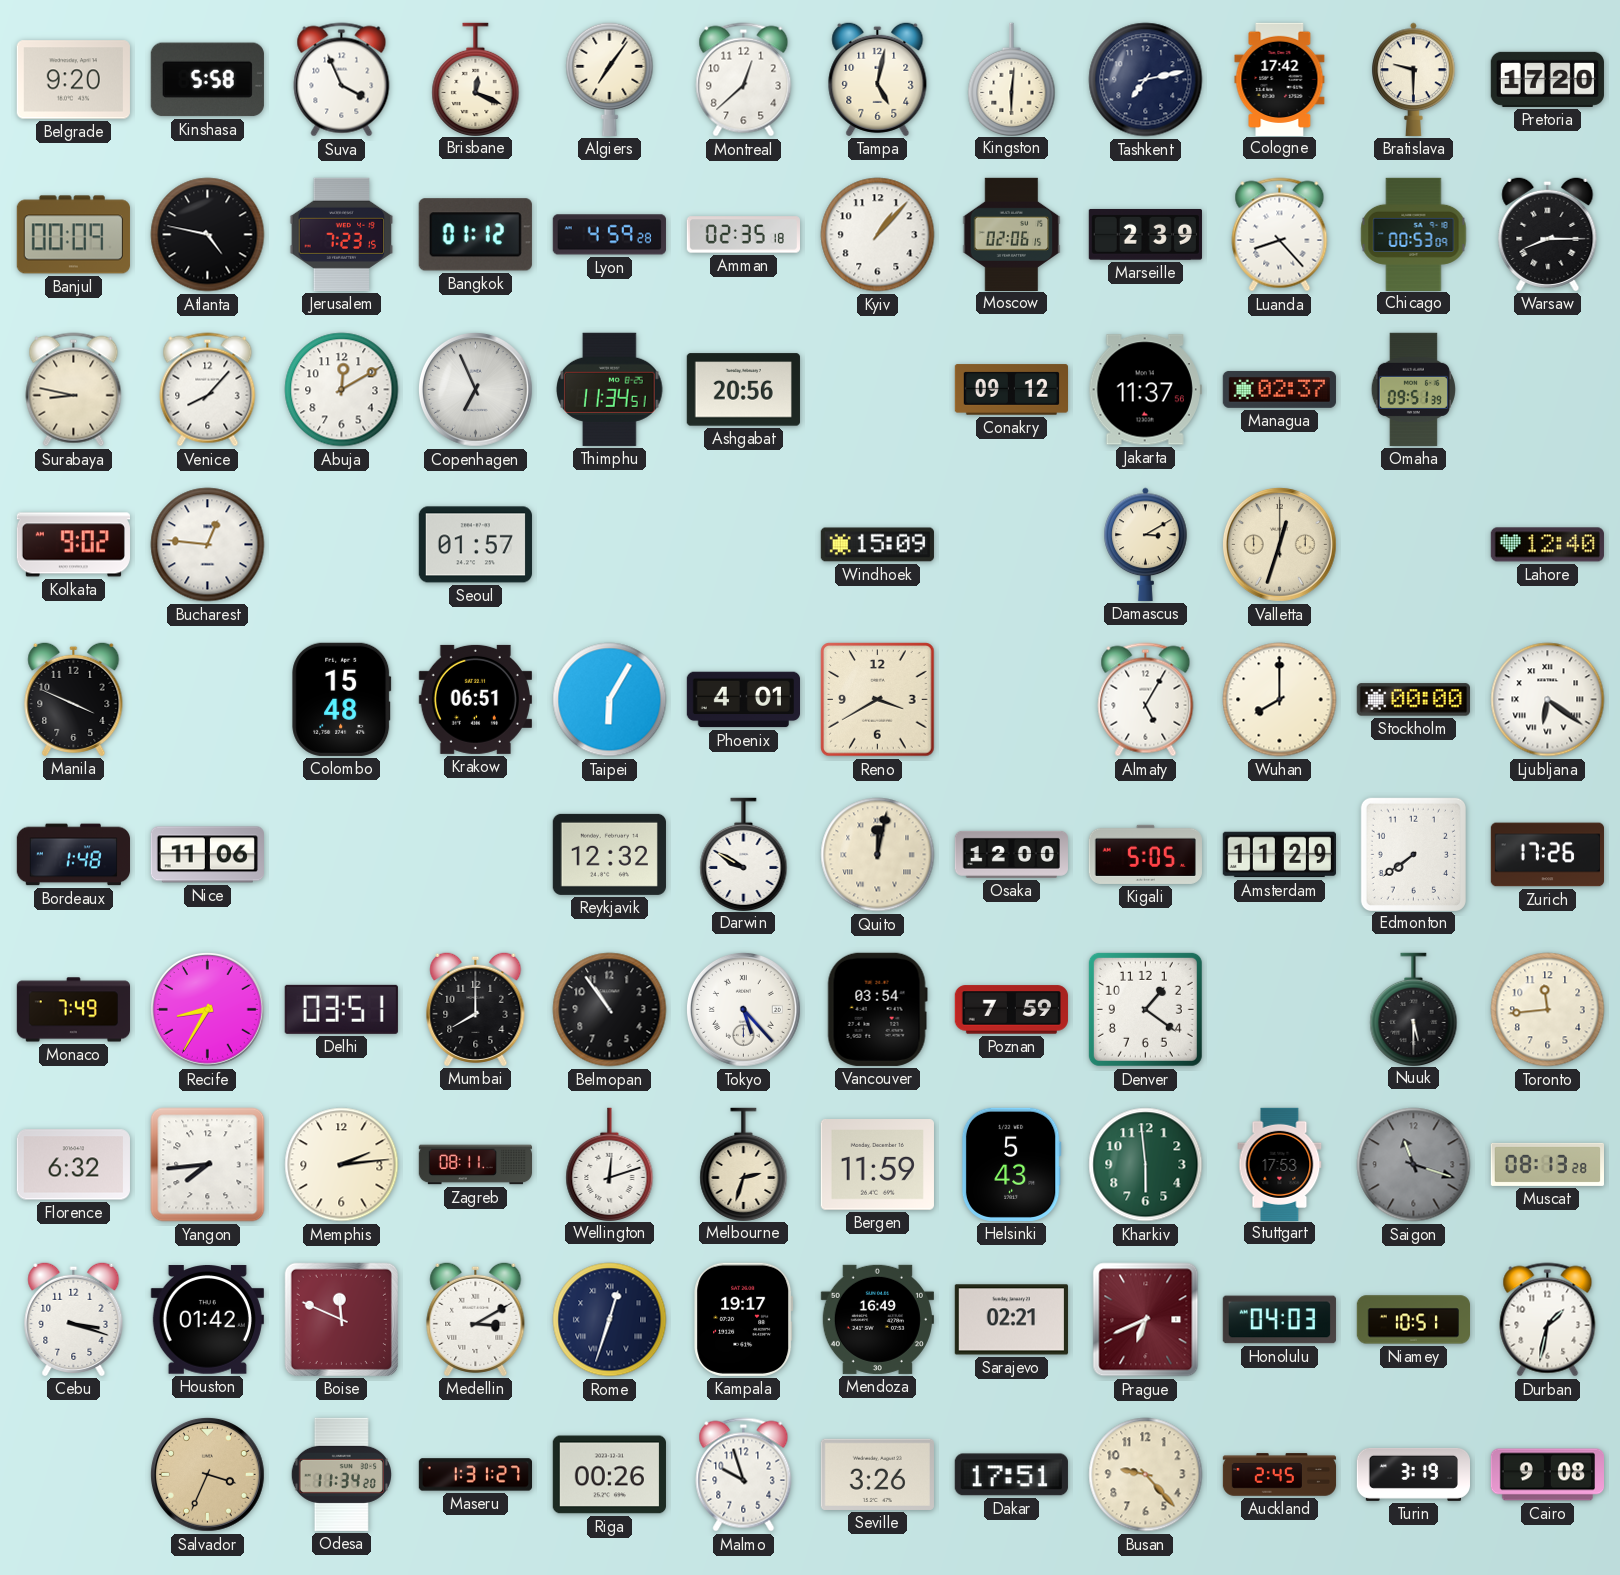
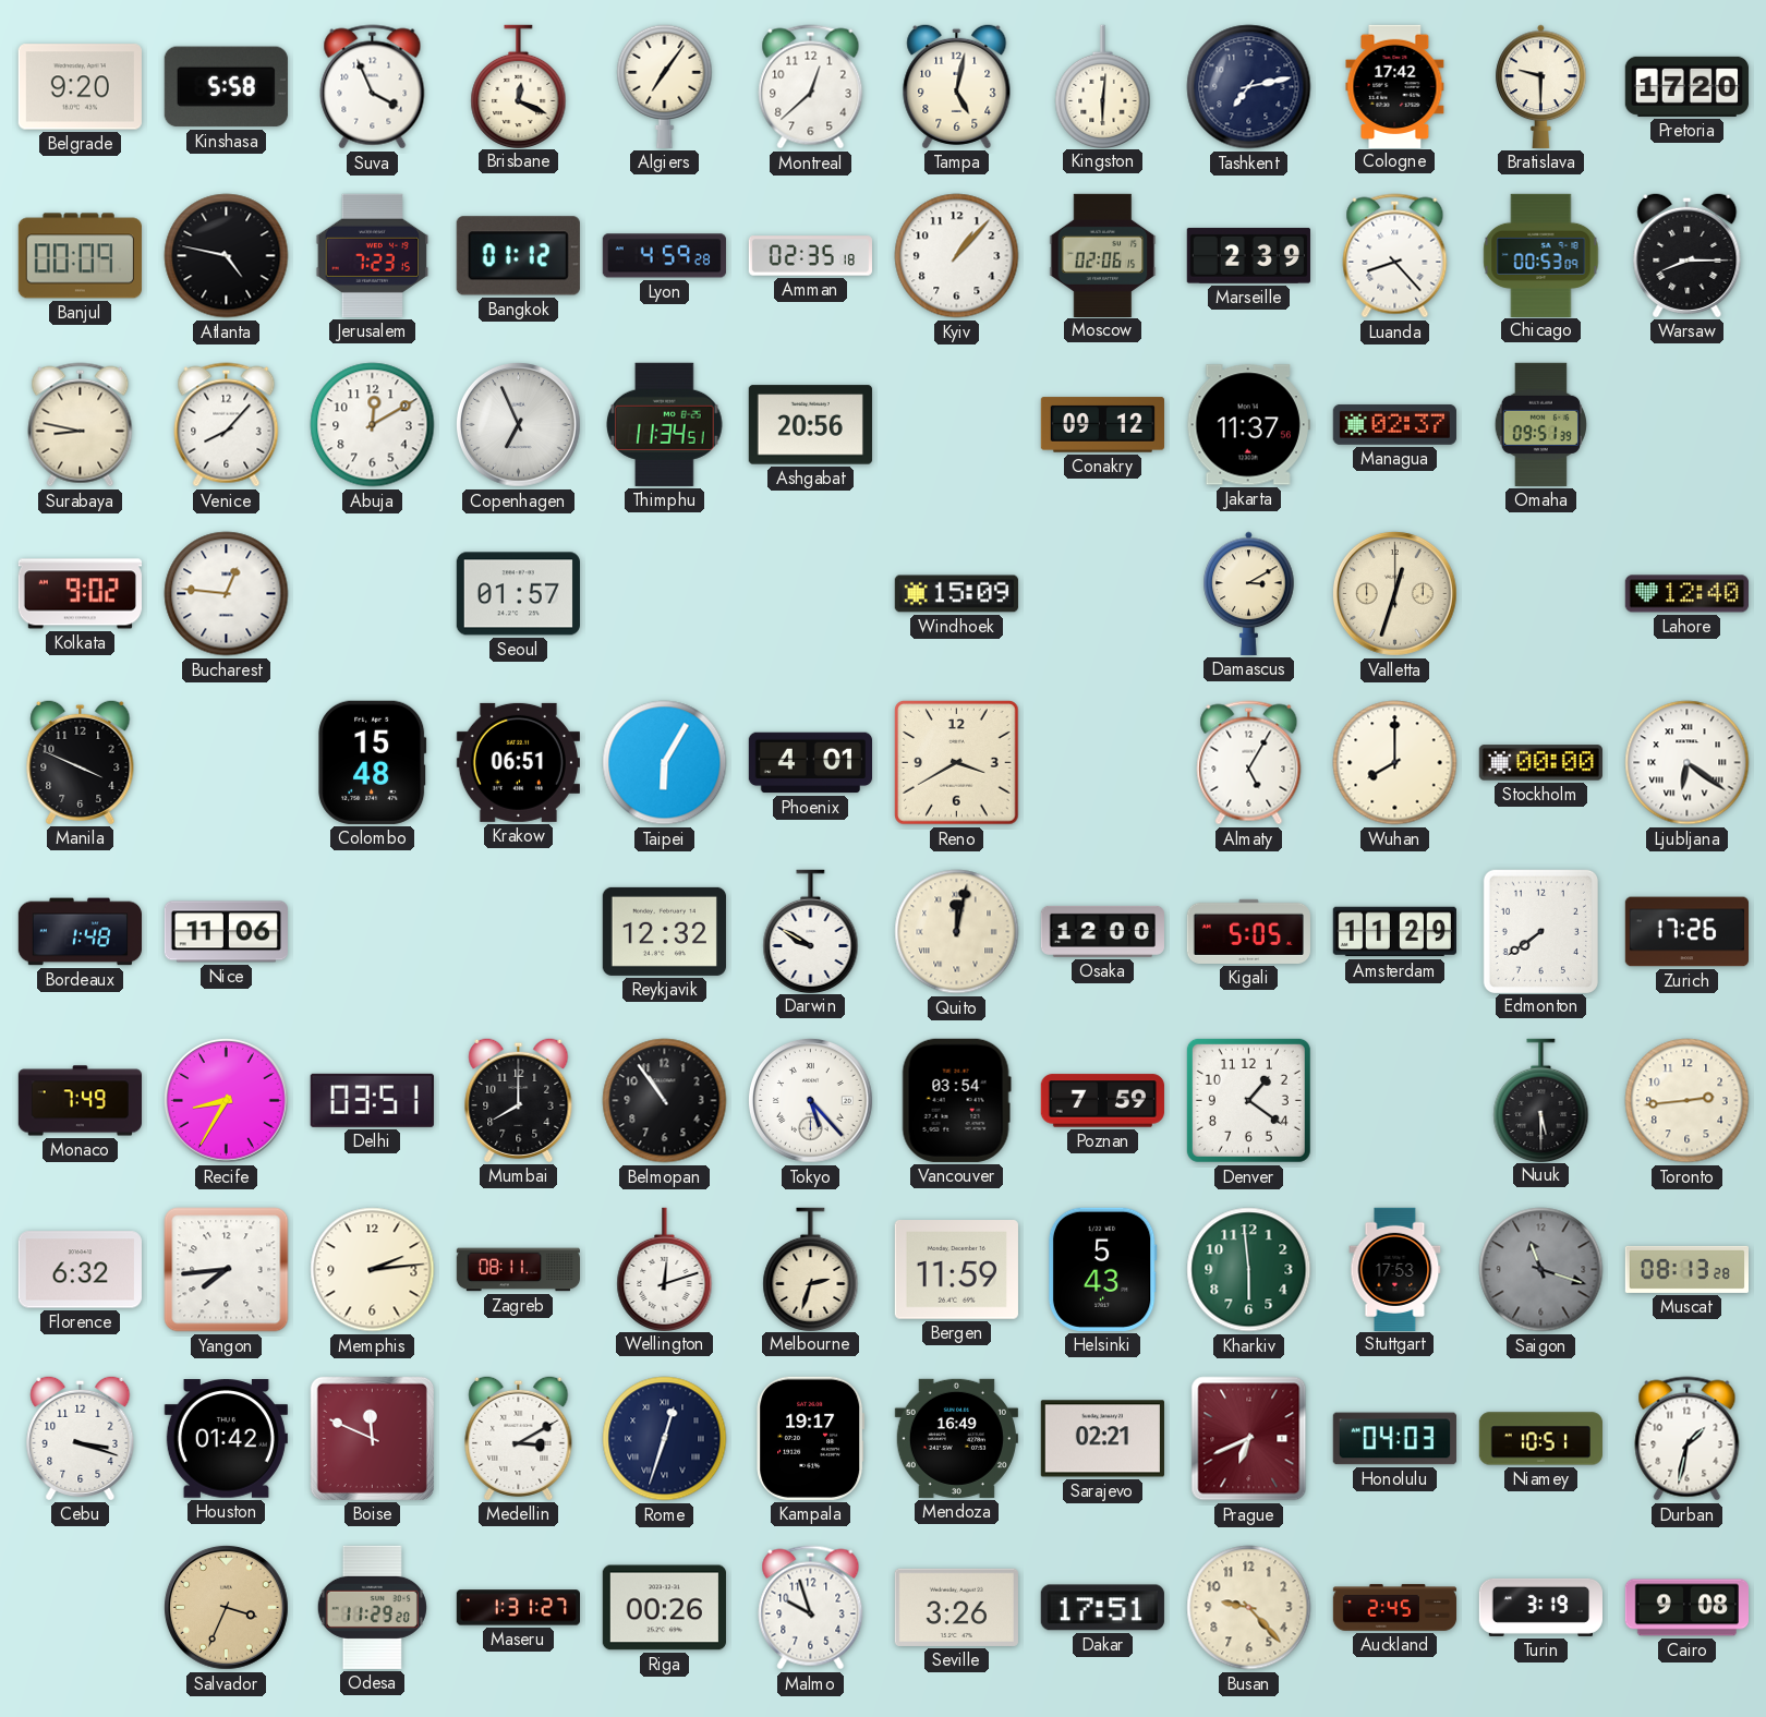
Toronto: 11:44 -> 2:44 (1688, 1101)
Odesa: 11:34 -> 11:29 (372, 1607)
